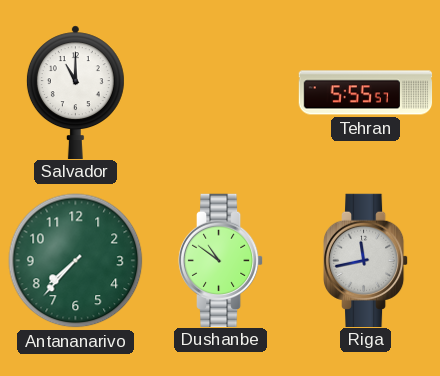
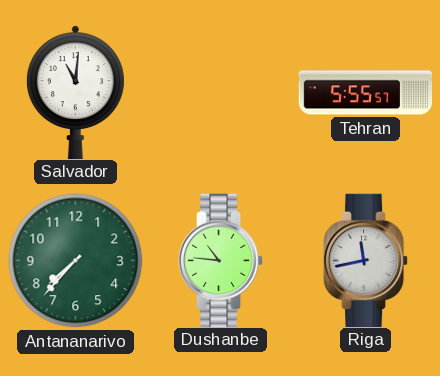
Salvador: 11:00 -> 11:01 (75, 92)
Dushanbe: 10:51 -> 10:46 (221, 260)
